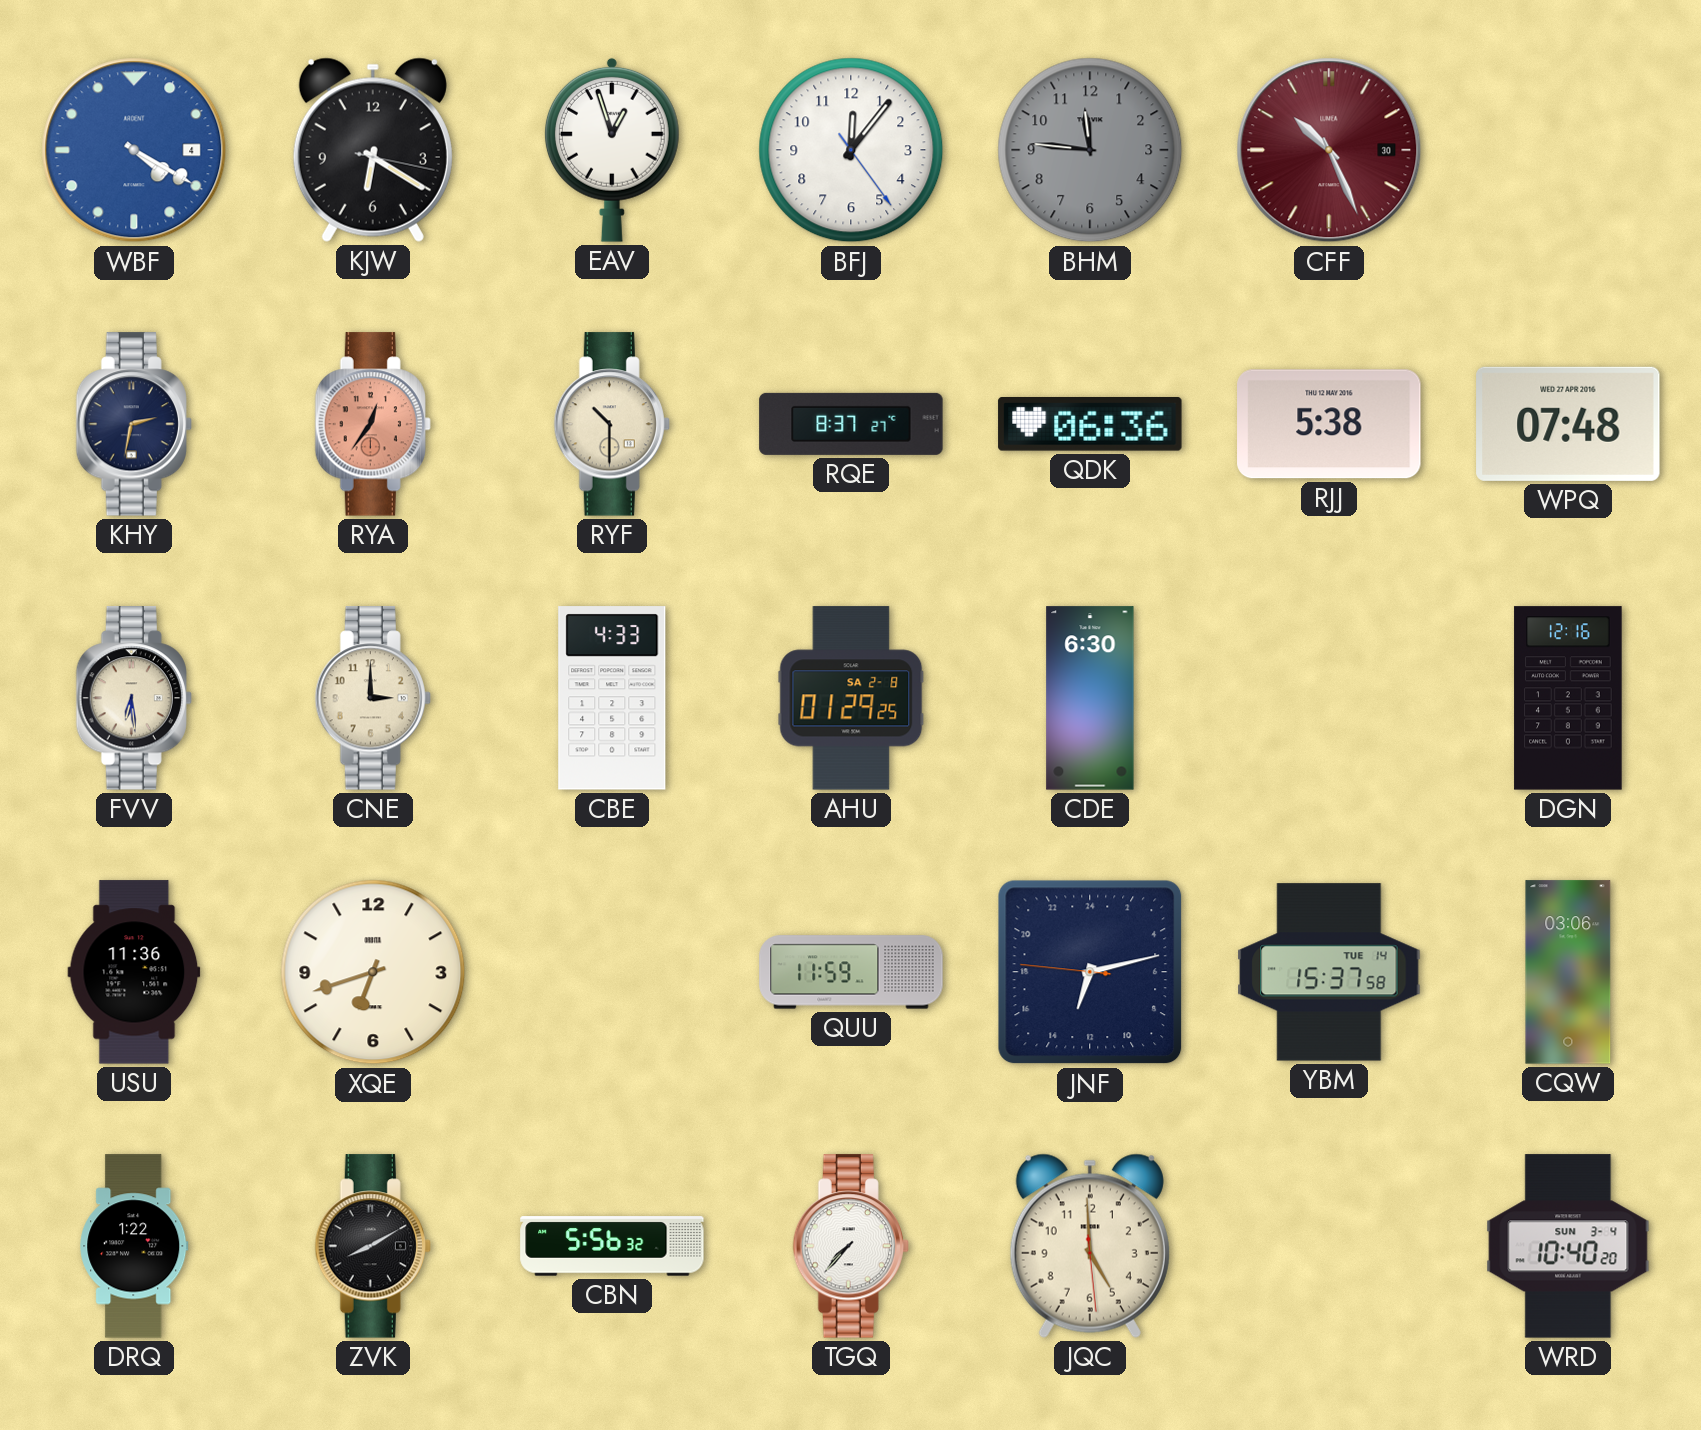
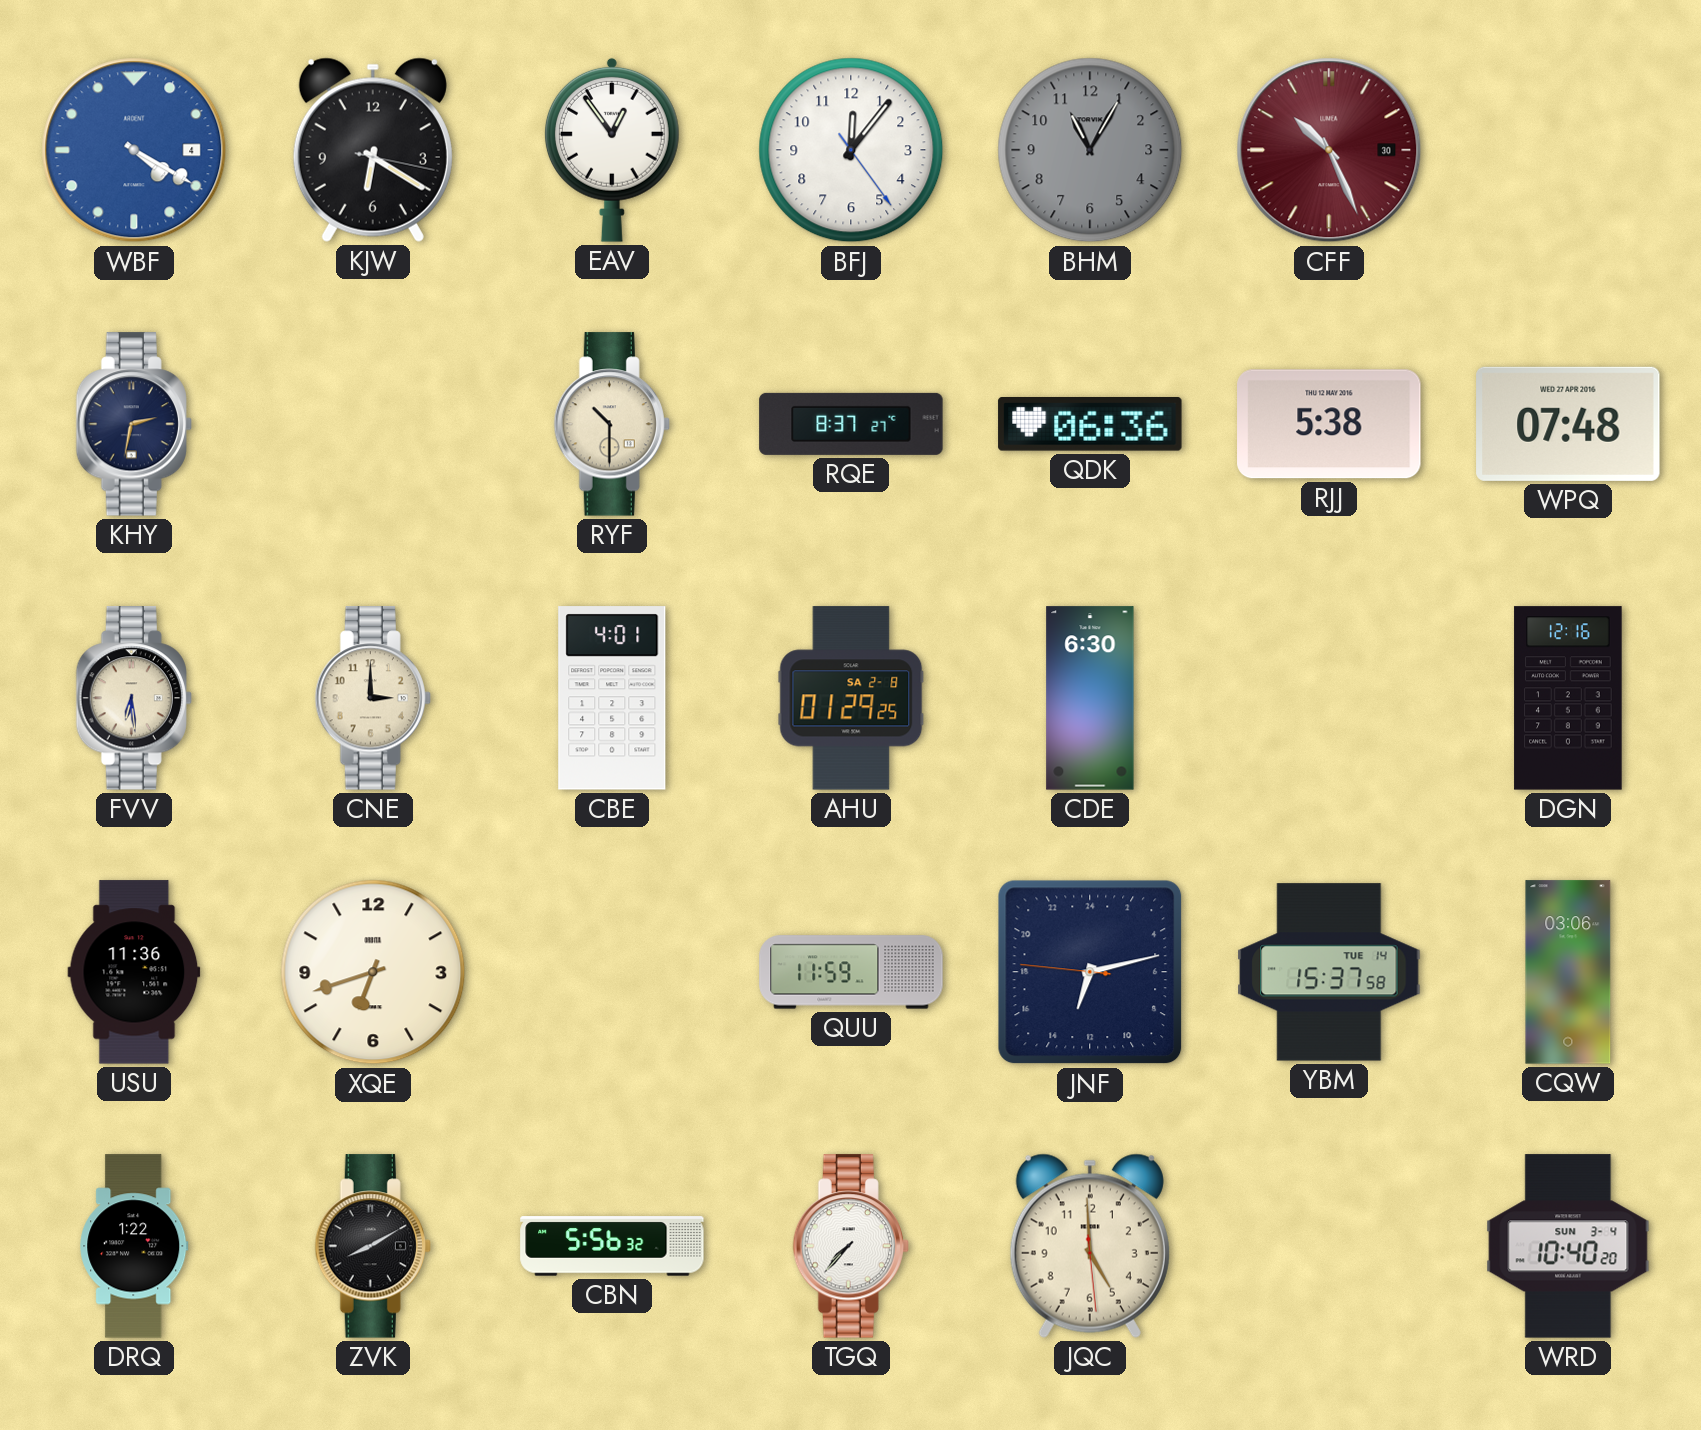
EAV: 12:57 -> 12:54 (612, 150)
BHM: 11:46 -> 11:05 (1090, 150)
RYA: 12:36 -> none (373, 424)
CBE: 4:33 -> 4:01 (612, 698)
